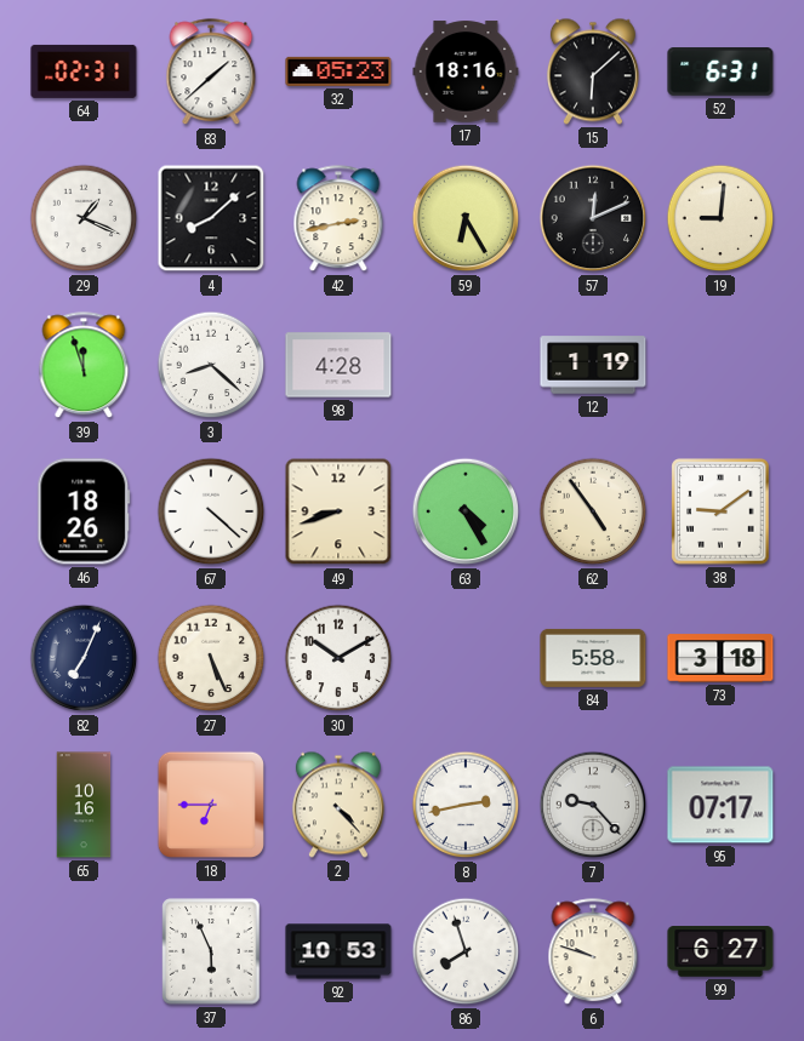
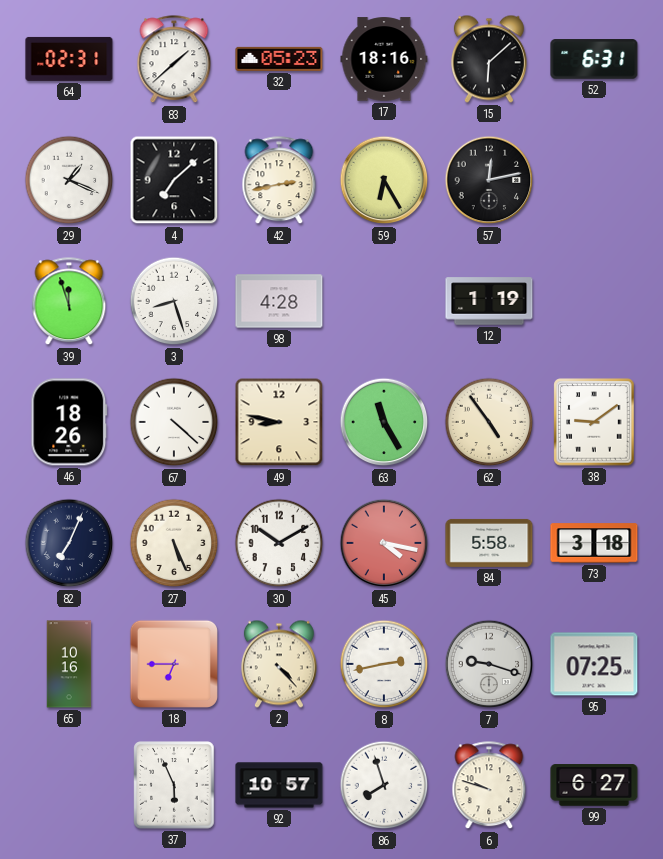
4: 8:08 -> 7:08 (174, 180)
57: 12:11 -> 12:13 (489, 180)
19: 9:01 -> none (720, 218)
3: 8:22 -> 8:27 (174, 301)
49: 8:42 -> 8:47 (279, 422)
63: 4:25 -> 11:25 (384, 422)
45: none -> 4:17 (384, 543)
7: 9:23 -> 9:18 (489, 664)
95: 07:17 -> 07:25 (594, 664)
92: 10:53 -> 10:57 (279, 785)
